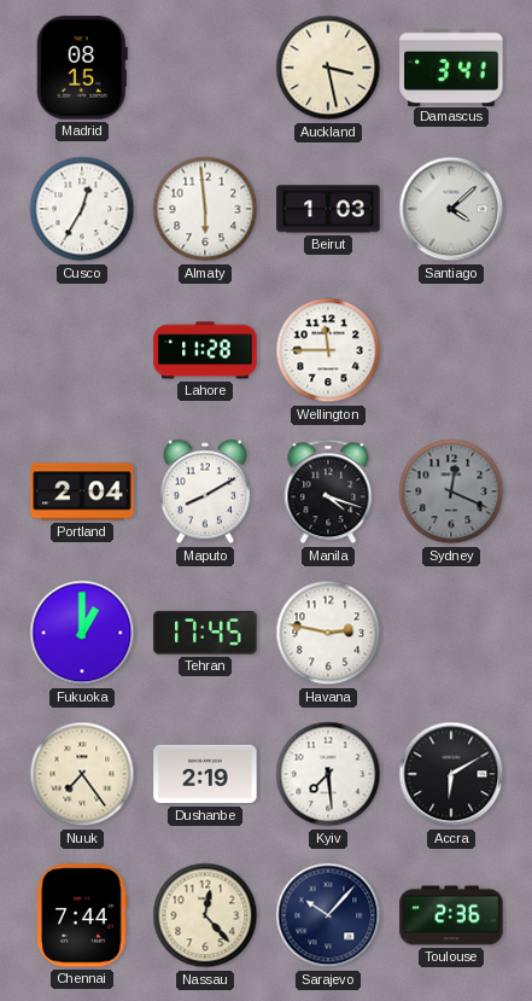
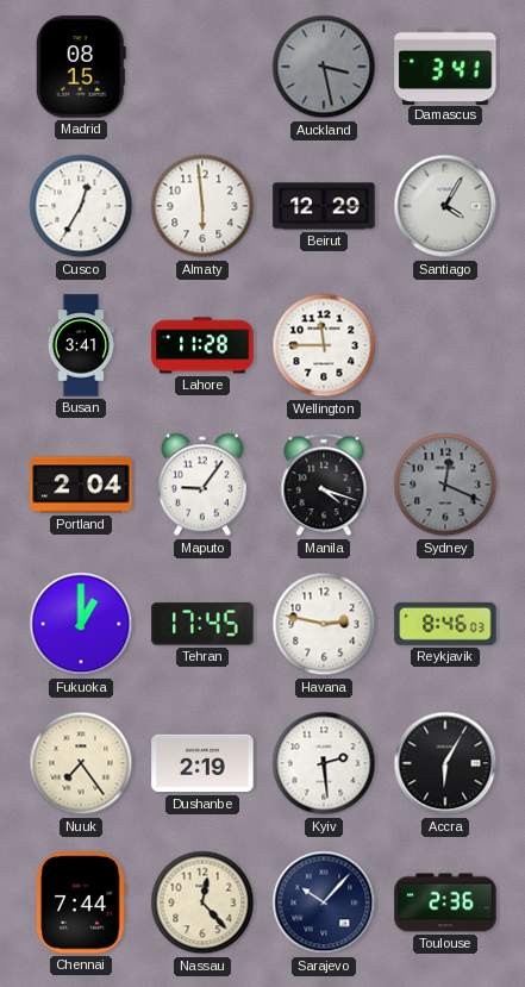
Auckland dial: cream -> grey (324, 67)
Beirut: 1:03 -> 12:29 (324, 206)
Santiago: 4:08 -> 4:05 (445, 206)
Busan: none -> 3:41 (81, 345)
Maputo: 8:10 -> 9:06 (202, 485)
Reykjavik: none -> 8:46 (445, 624)
Kyiv: 7:29 -> 2:29 (324, 763)
Accra: 6:10 -> 6:05 (445, 763)
